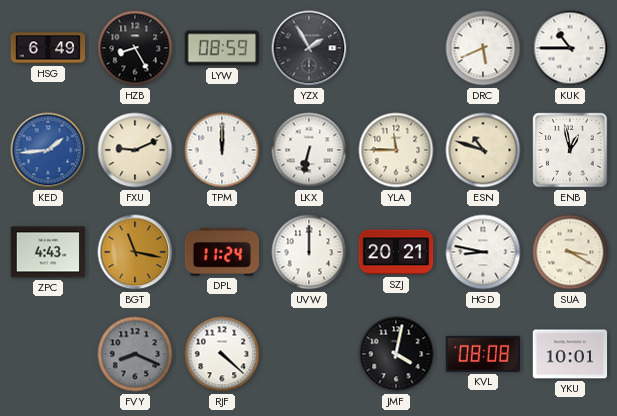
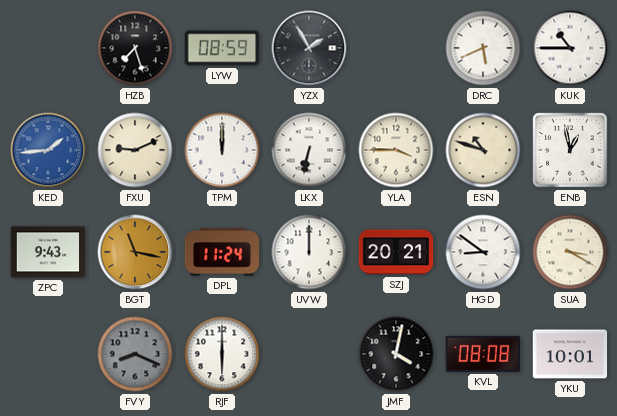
HSG: 6:49 -> none (48, 48)
HZB: 8:25 -> 7:27 (135, 48)
YLA: 11:45 -> 3:45 (396, 150)
ZPC: 4:43 -> 9:43 (48, 252)
HGD: 8:47 -> 8:51 (483, 252)
RJF: 4:22 -> 6:00 (222, 354)
